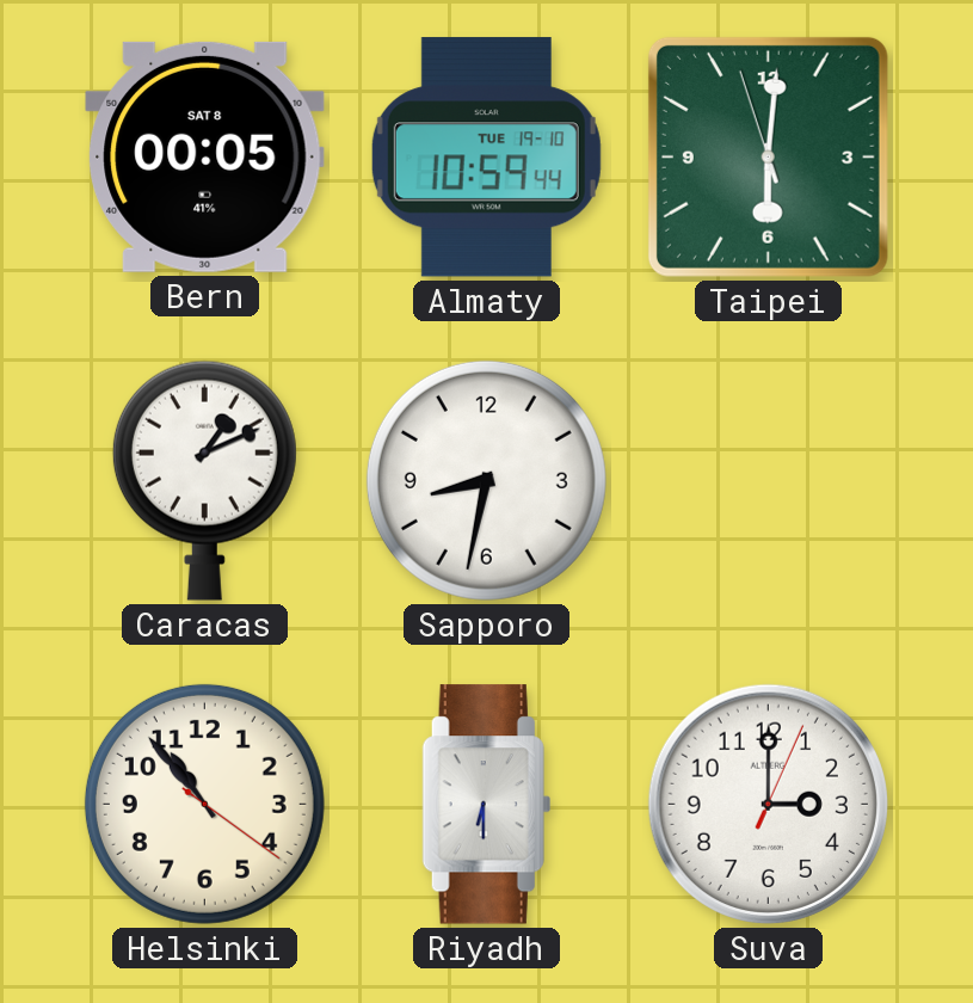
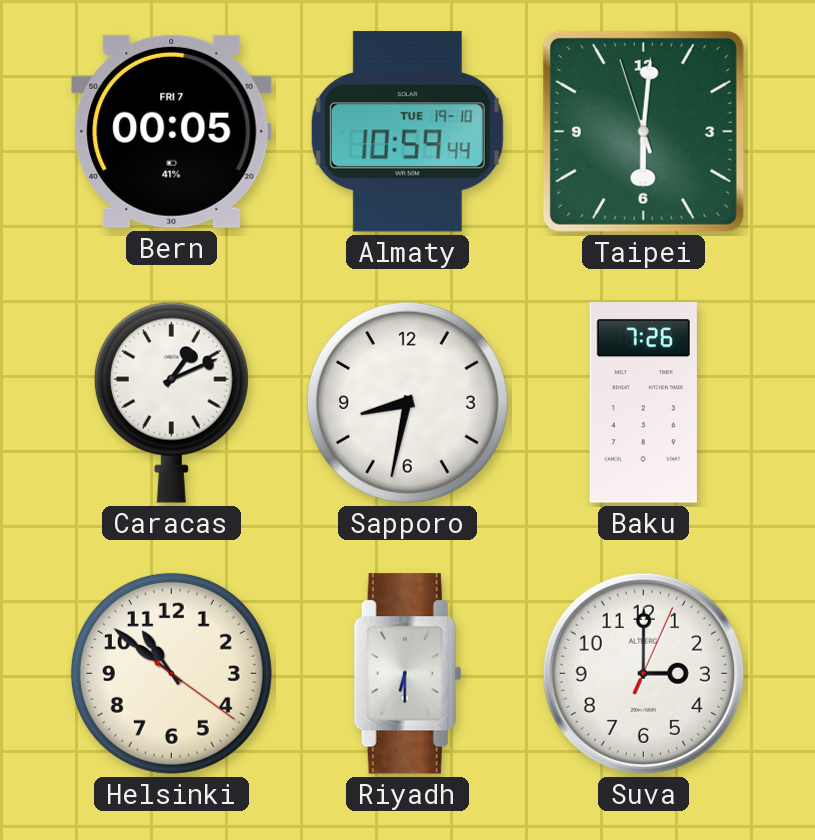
Bern date: SAT 8 -> FRI 7 (172, 131)
Baku: none -> 7:26 (643, 403)
Helsinki: 10:53 -> 10:51 (171, 673)
